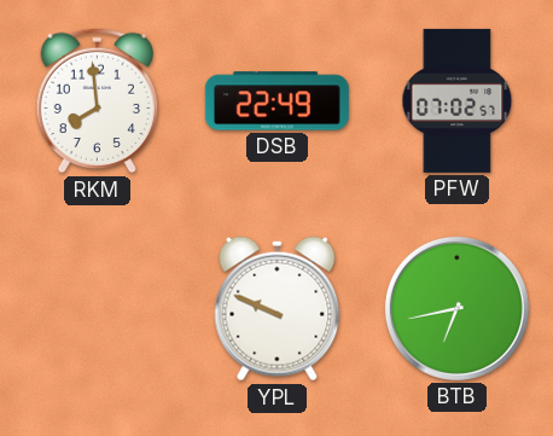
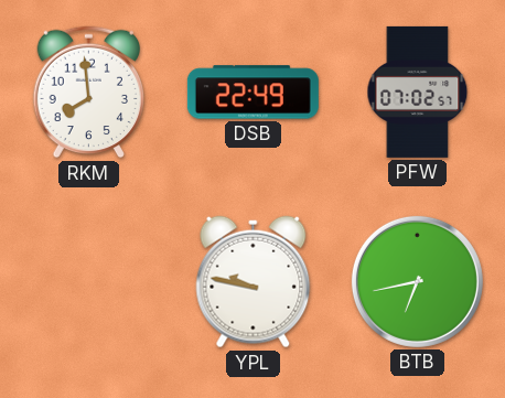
YPL: 9:49 -> 9:47 (254, 282)
